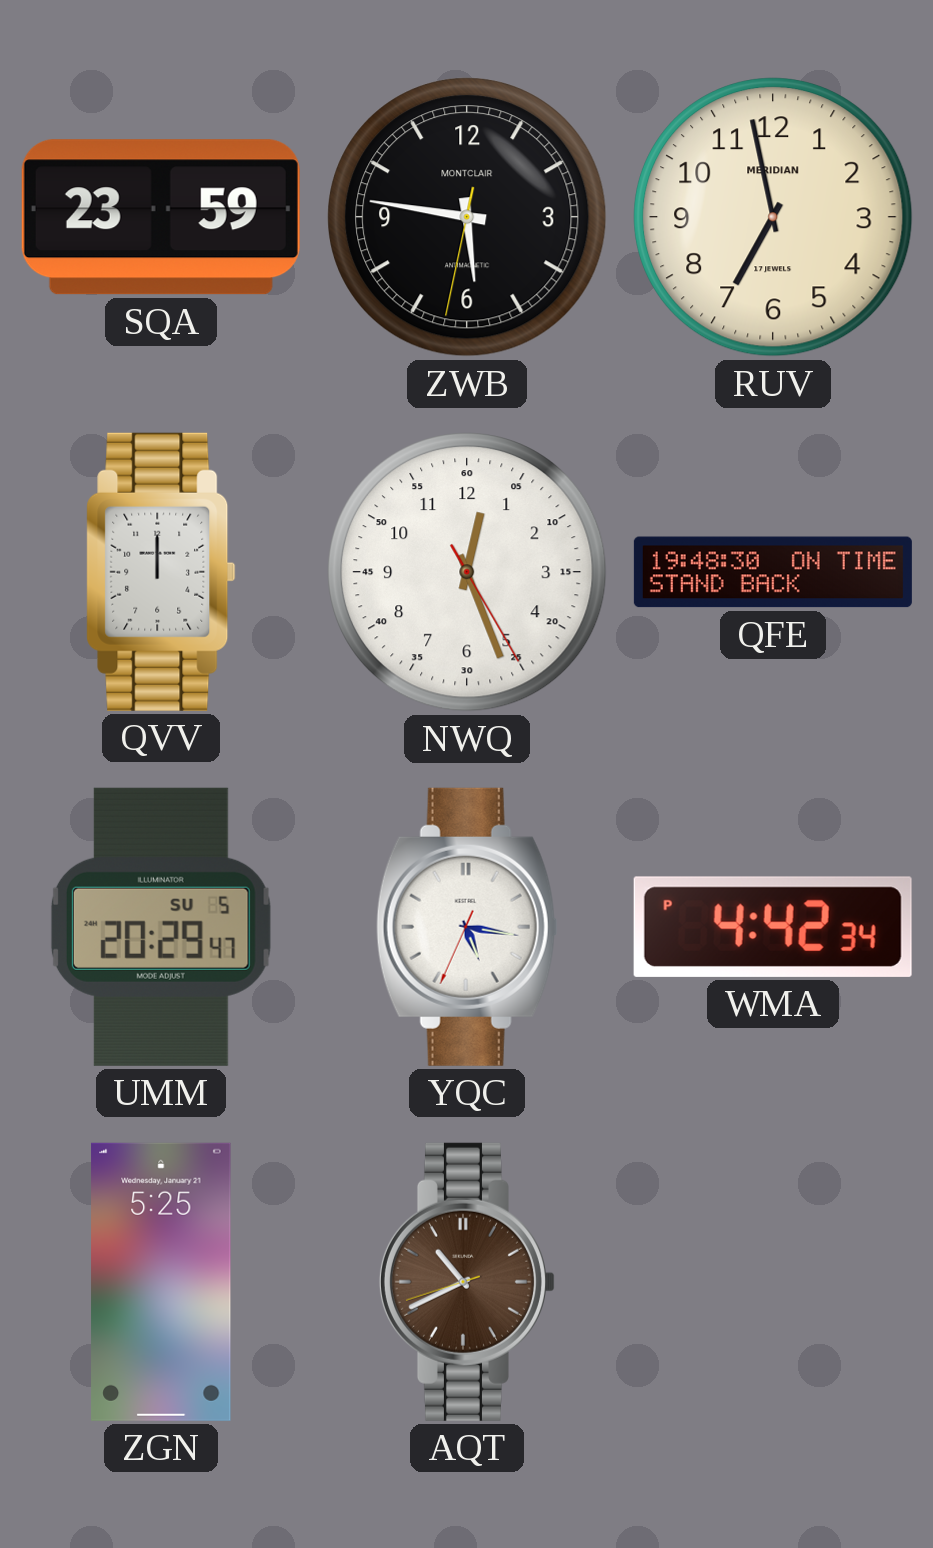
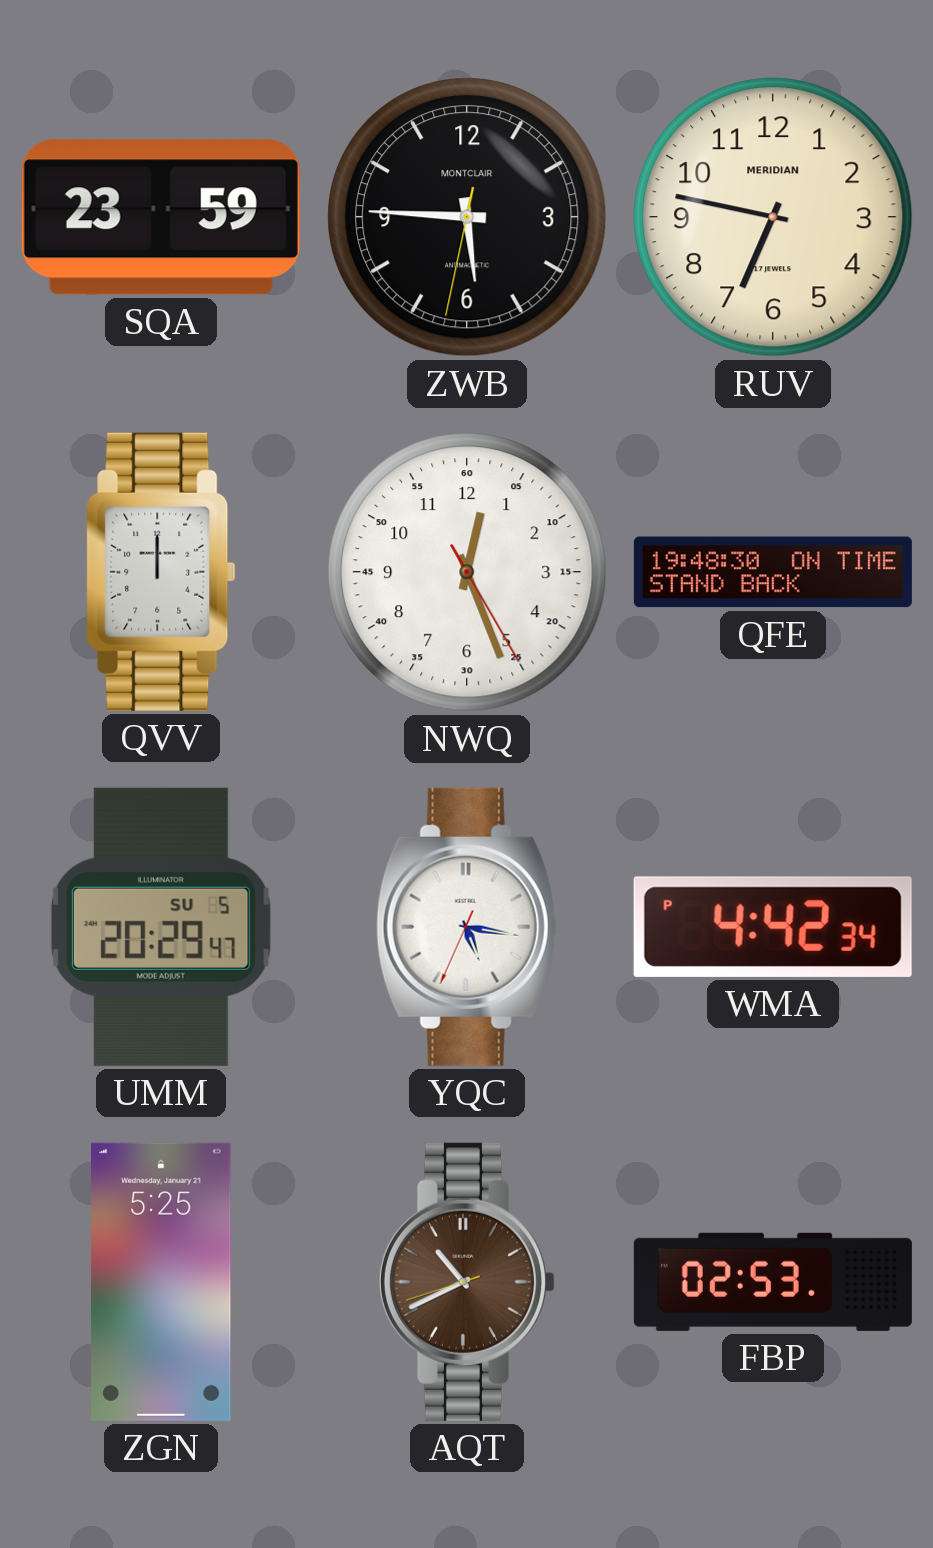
ZWB: 5:46 -> 5:45 (467, 217)
RUV: 6:58 -> 6:47 (773, 217)
FBP: none -> 02:53 (773, 1282)
